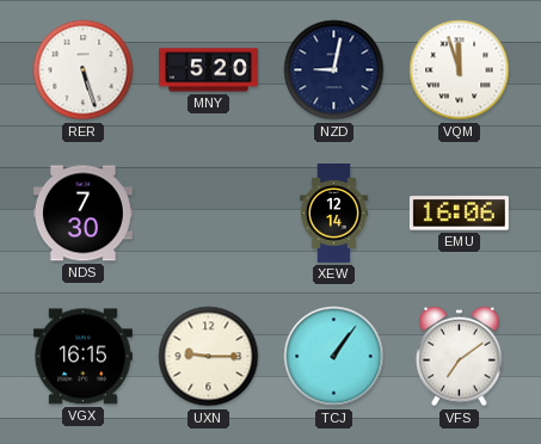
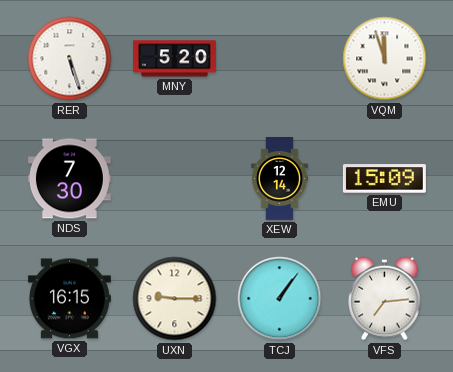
NZD: 9:02 -> none (334, 70)
EMU: 16:06 -> 15:09 (384, 179)
VFS: 7:09 -> 7:14 (385, 299)
